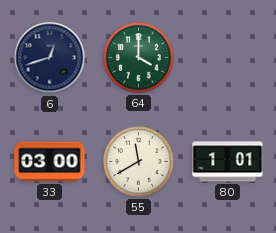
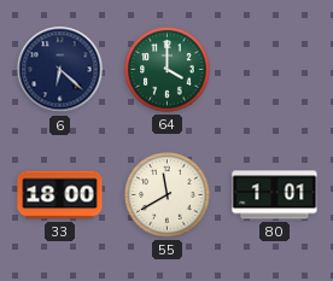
6: 12:42 -> 6:22 (60, 70)
33: 03:00 -> 18:00 (60, 195)
